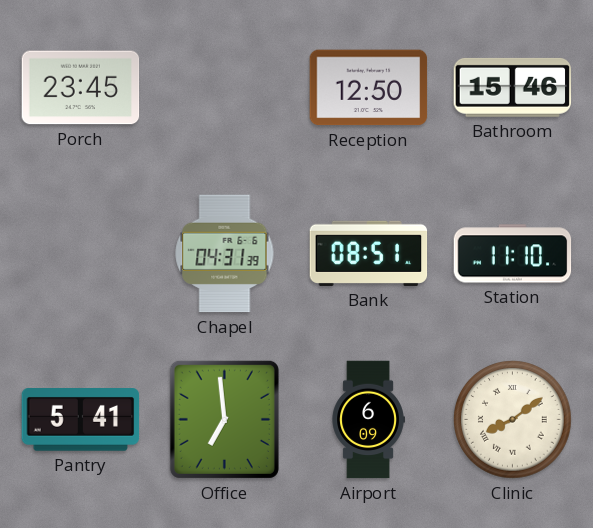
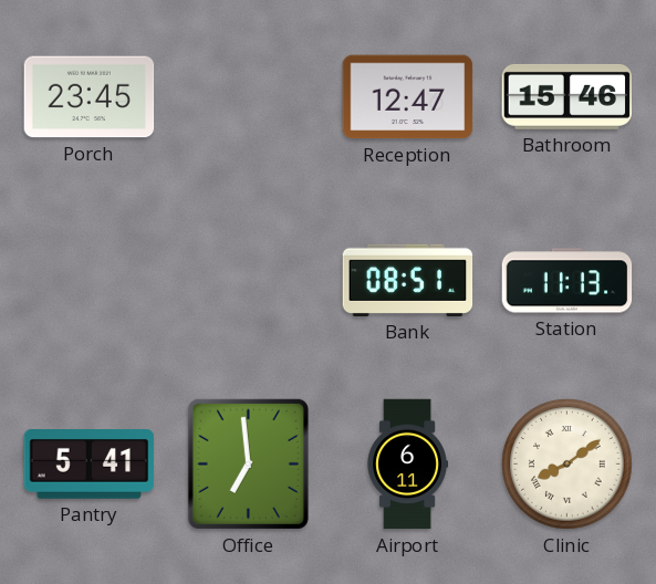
Reception: 12:50 -> 12:47 (408, 97)
Chapel: 04:31 -> none (225, 254)
Station: 11:10 -> 11:13 (568, 281)
Airport: 6:09 -> 6:11 (407, 465)
